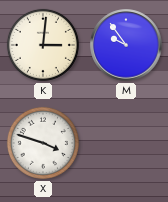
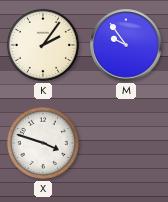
K: 3:01 -> 2:06 (43, 45)
